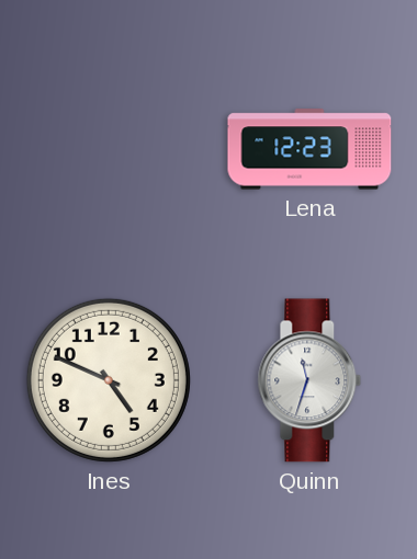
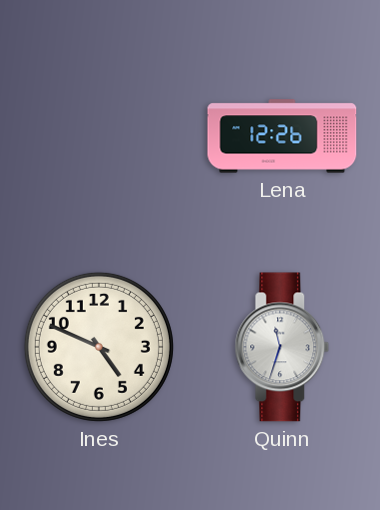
Lena: 12:23 -> 12:26 (282, 136)
